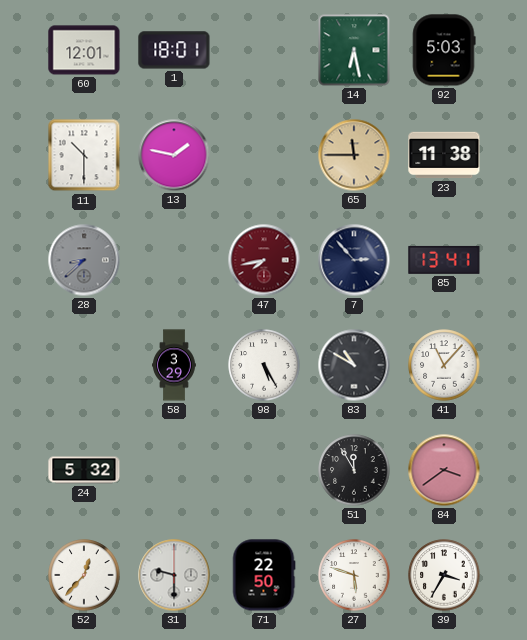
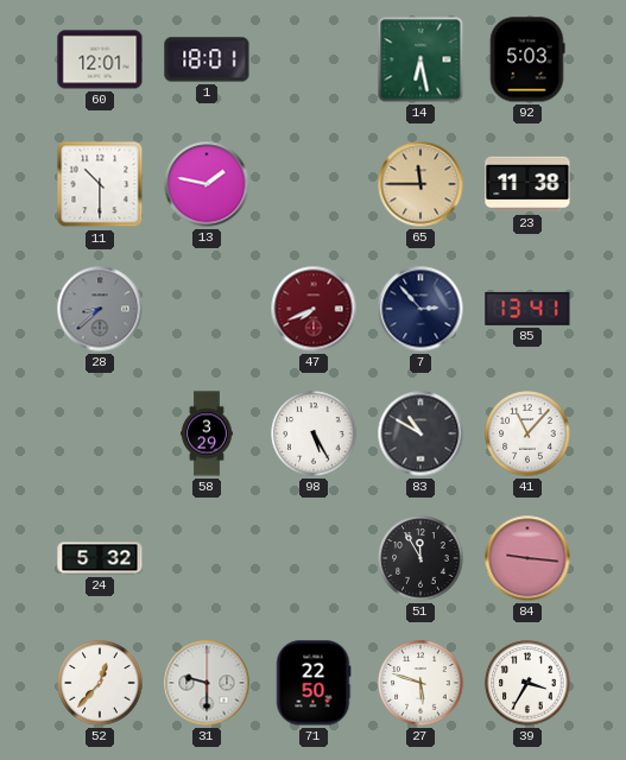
47: 7:43 -> 7:41 (314, 309)
84: 3:39 -> 9:16 (527, 558)
